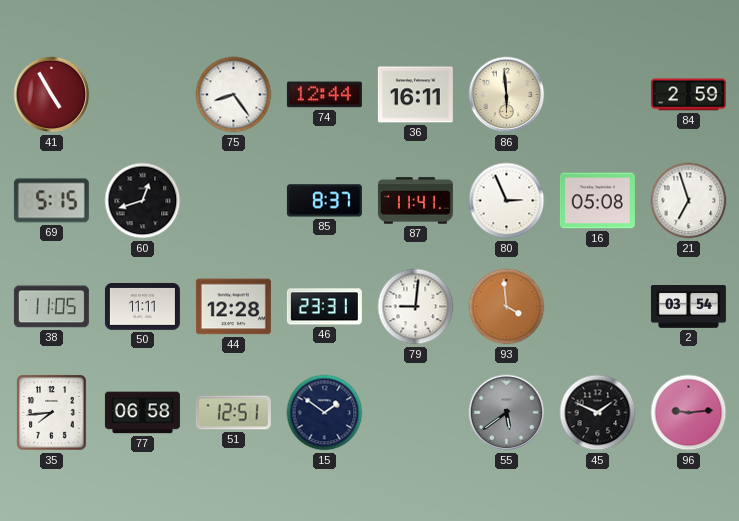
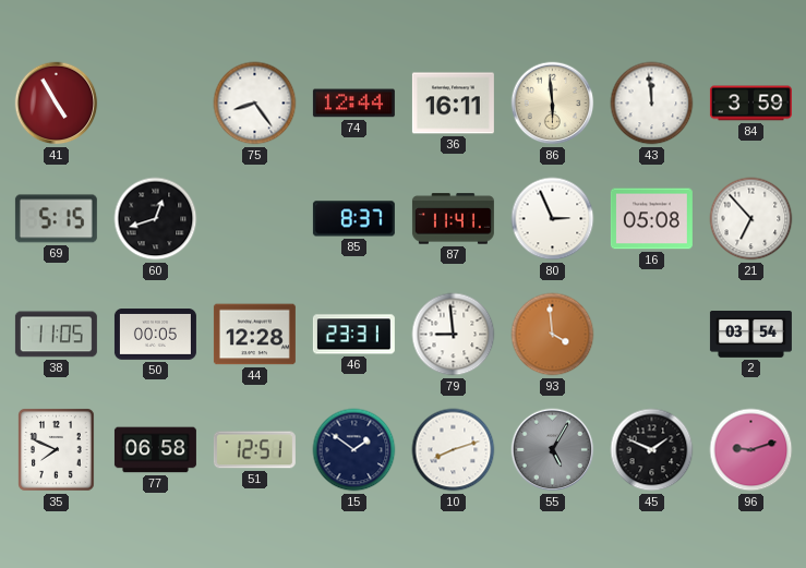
43: none -> 11:59 (652, 104)
84: 2:59 -> 3:59 (750, 104)
21: 6:57 -> 6:53 (751, 219)
50: 11:11 -> 00:05 (155, 335)
79: 9:01 -> 8:59 (454, 335)
35: 7:44 -> 7:49 (57, 450)
10: none -> 8:12 (454, 450)
55: 5:39 -> 5:05 (553, 450)
96: 9:14 -> 9:12 (751, 450)
